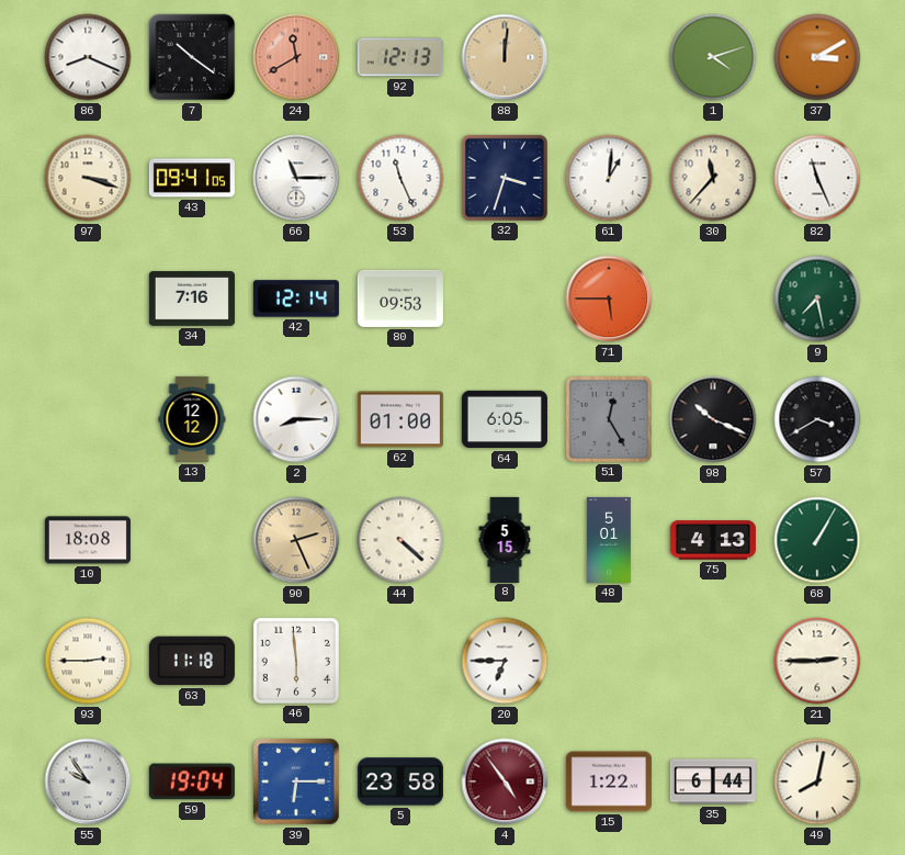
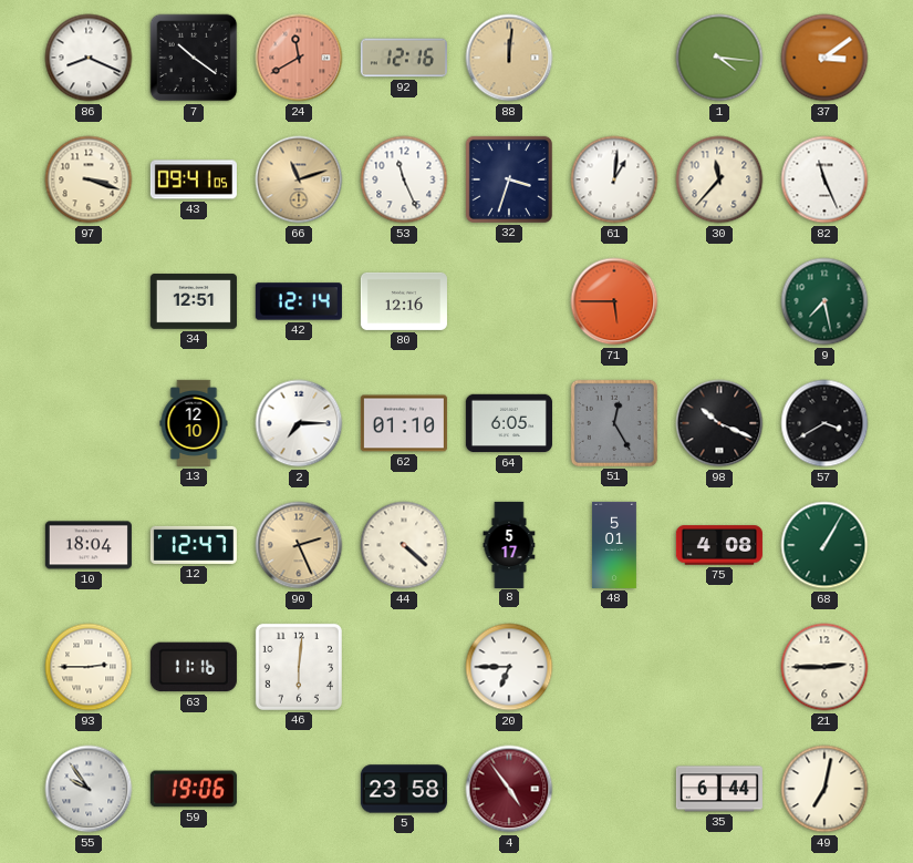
92: 12:13 -> 12:16 (404, 58)
1: 4:12 -> 4:16 (719, 58)
37: 3:10 -> 3:09 (824, 58)
66: 11:15 -> 11:12 (299, 179)
66 dial: white -> champagne (299, 179)
34: 7:16 -> 12:51 (194, 301)
80: 09:53 -> 12:16 (404, 301)
13: 12:12 -> 12:10 (194, 423)
2: 8:15 -> 7:15 (299, 423)
62: 01:00 -> 01:10 (404, 423)
10: 18:08 -> 18:04 (89, 545)
12: none -> 12:47 (194, 545)
8: 5:15 -> 5:17 (509, 544)
75: 4:13 -> 4:08 (719, 545)
63: 11:18 -> 11:16 (194, 667)
46: 5:59 -> 6:01 (299, 667)
59: 19:04 -> 19:06 (194, 789)
39: 6:15 -> none (297, 783)
15: 1:22 -> none (609, 781)
49: 8:02 -> 7:02 (824, 789)
